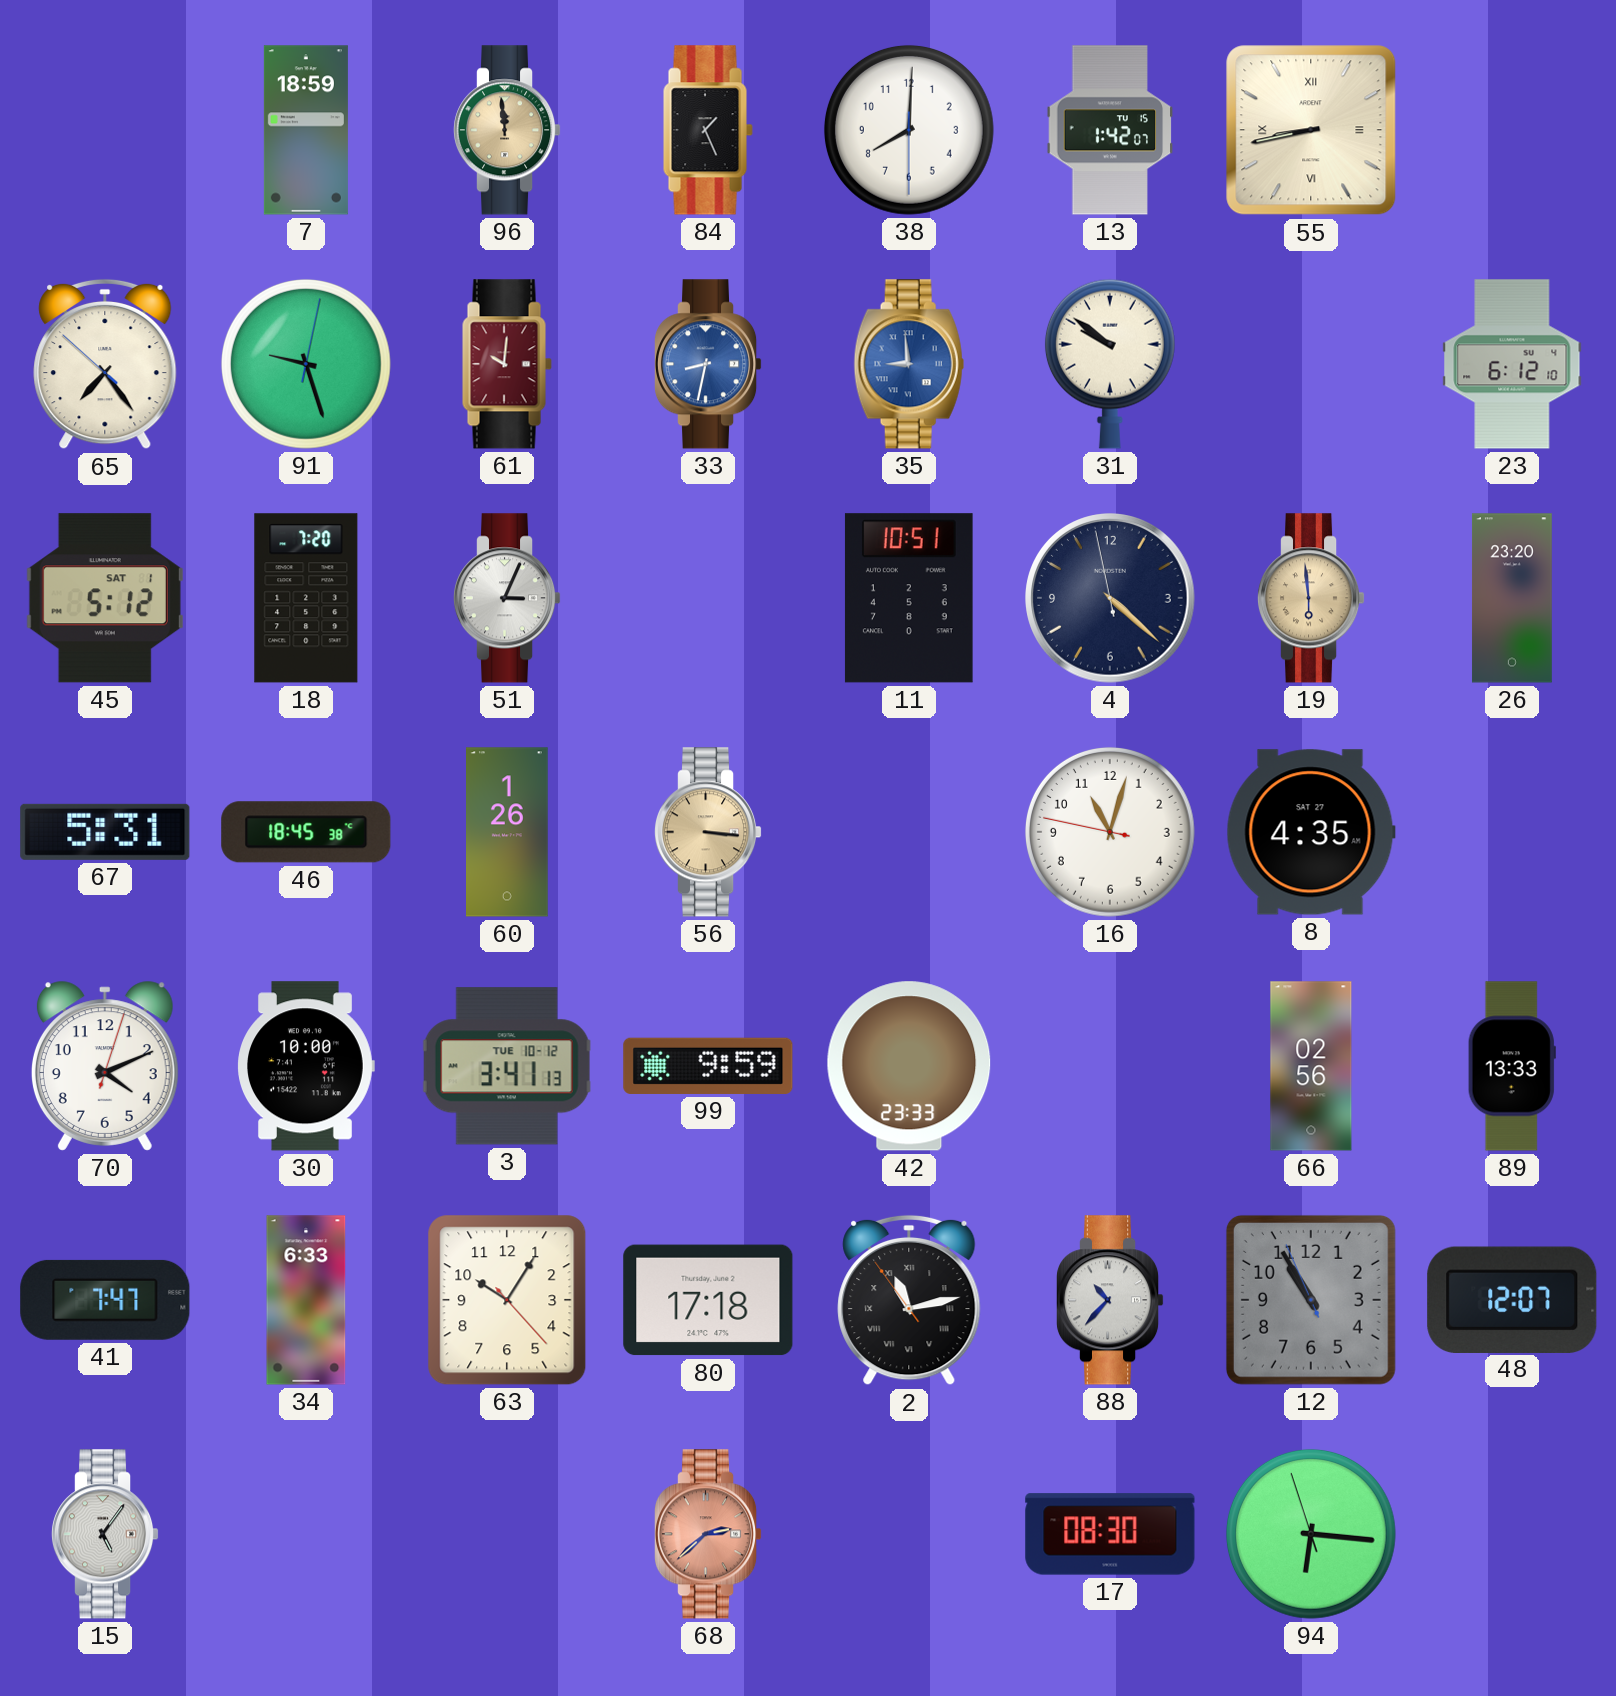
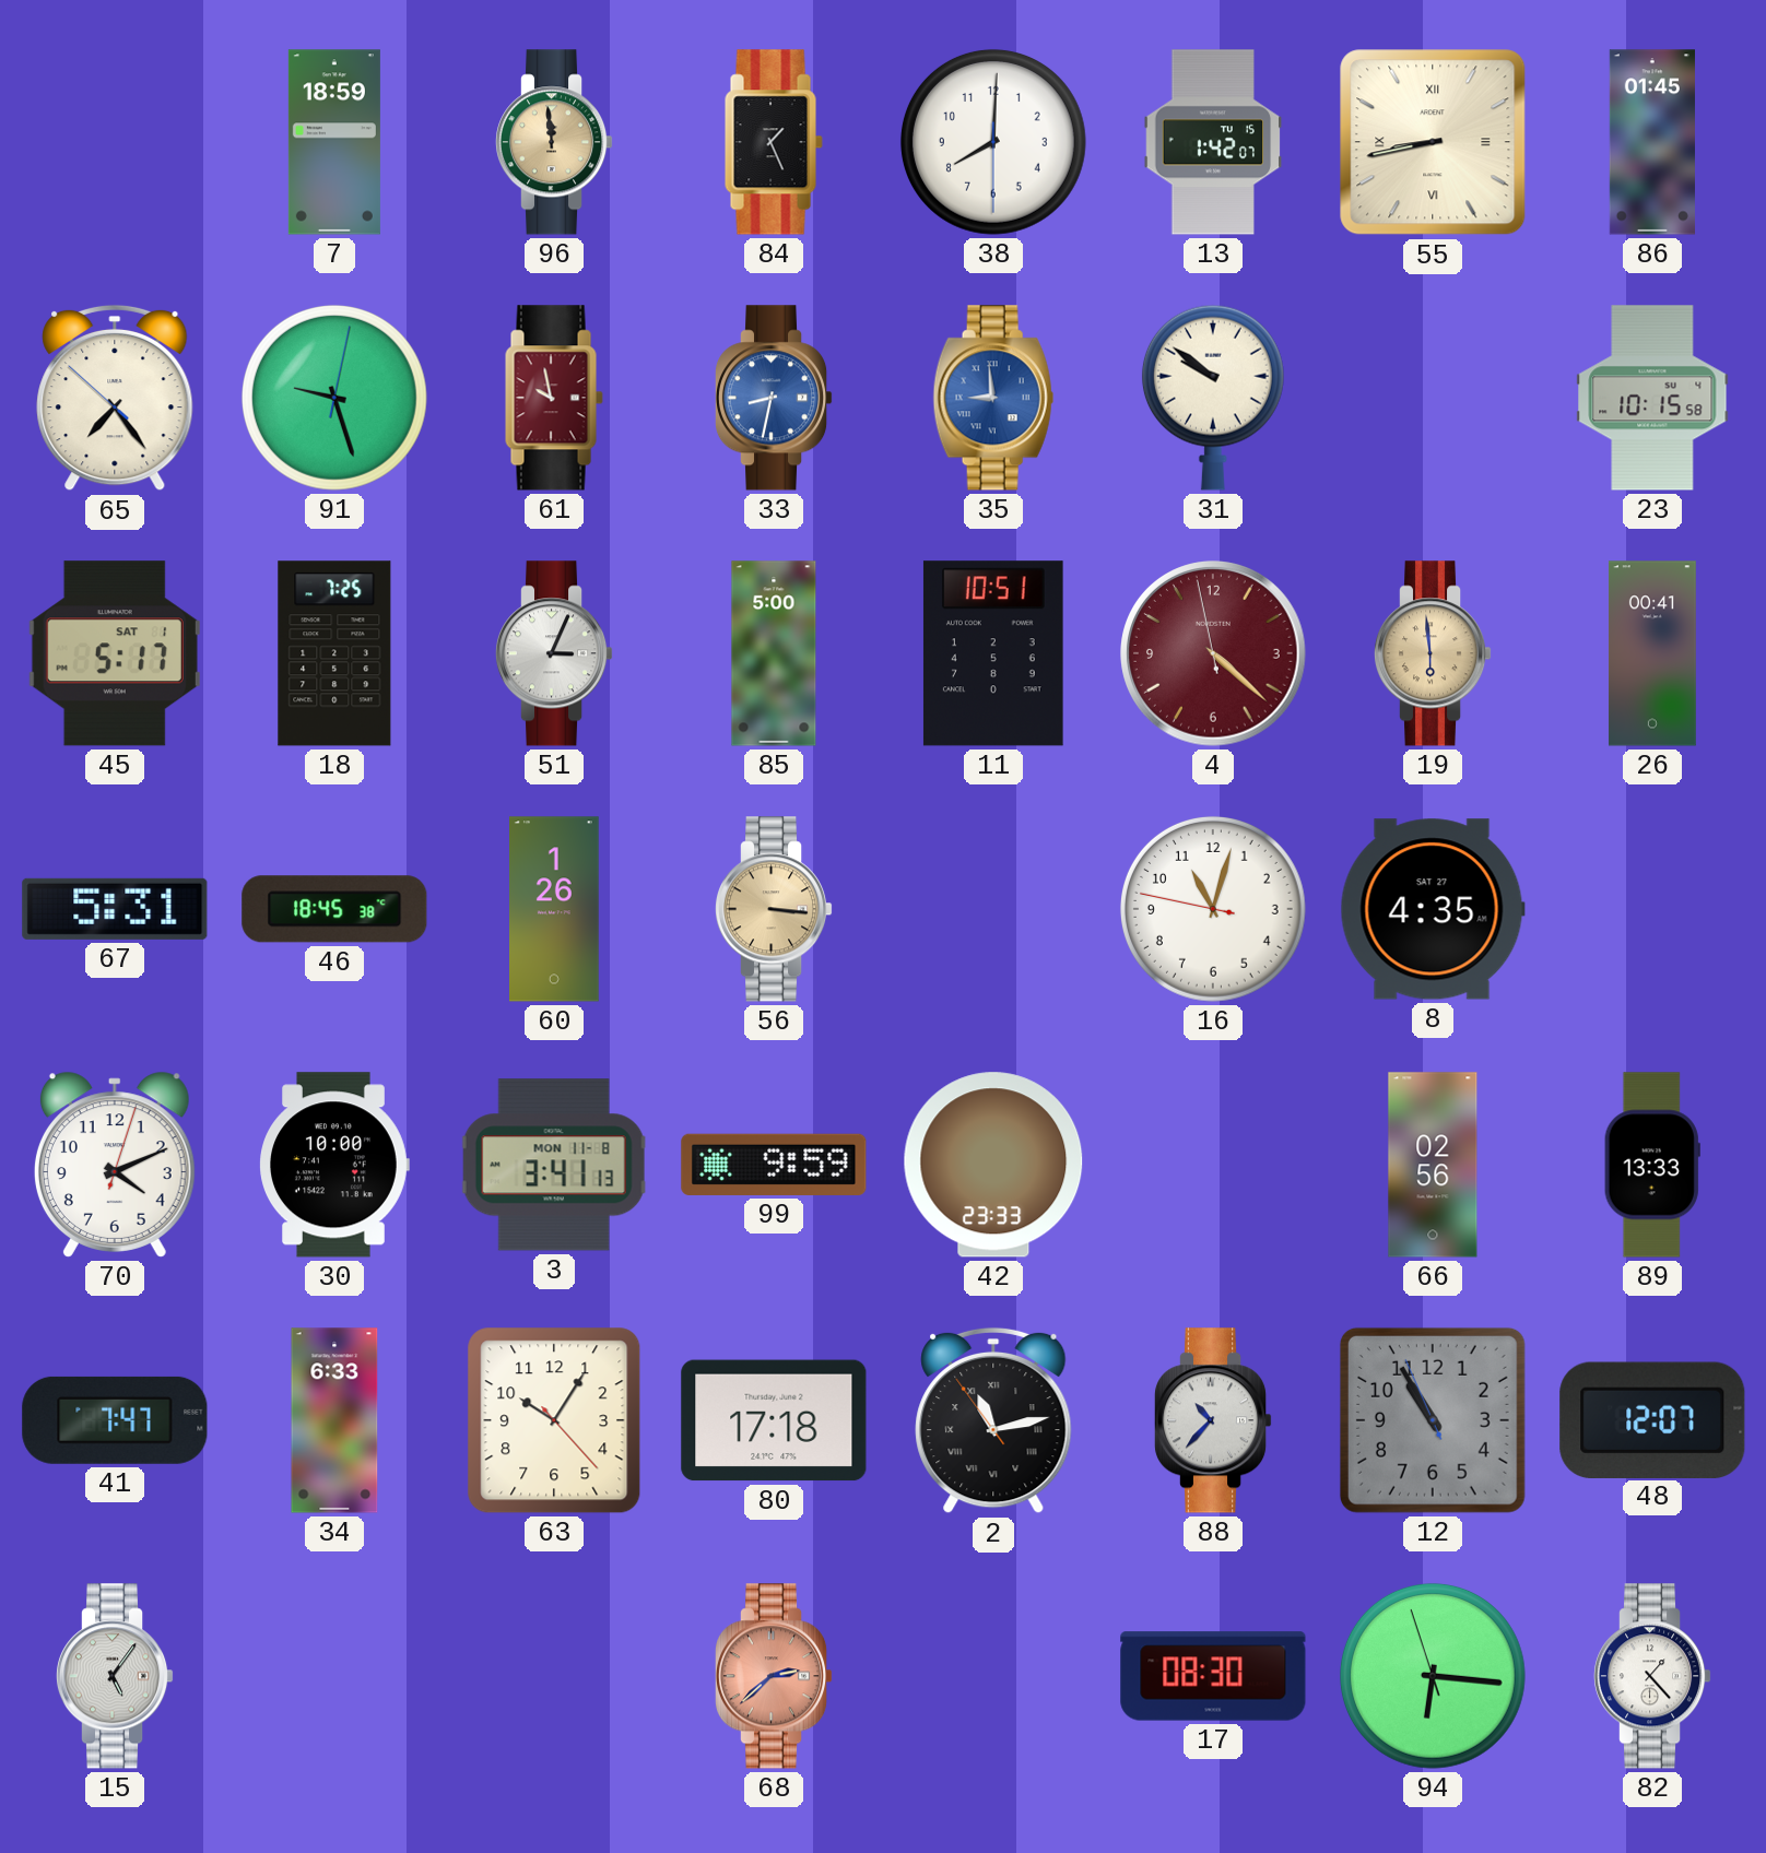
86: none -> 01:45 (1652, 142)
61: 10:01 -> 9:58 (554, 398)
23: 6:12 -> 10:15 (1652, 398)
45: 5:12 -> 5:17 (115, 653)
18: 7:20 -> 7:25 (334, 653)
85: none -> 5:00 (774, 653)
4 dial: navy -> burgundy (1213, 653)
26: 23:20 -> 00:41 (1652, 653)
3 date: TUE 10-12 -> MON 11-8 (554, 1165)
82: none -> 1:23 (1652, 1676)
